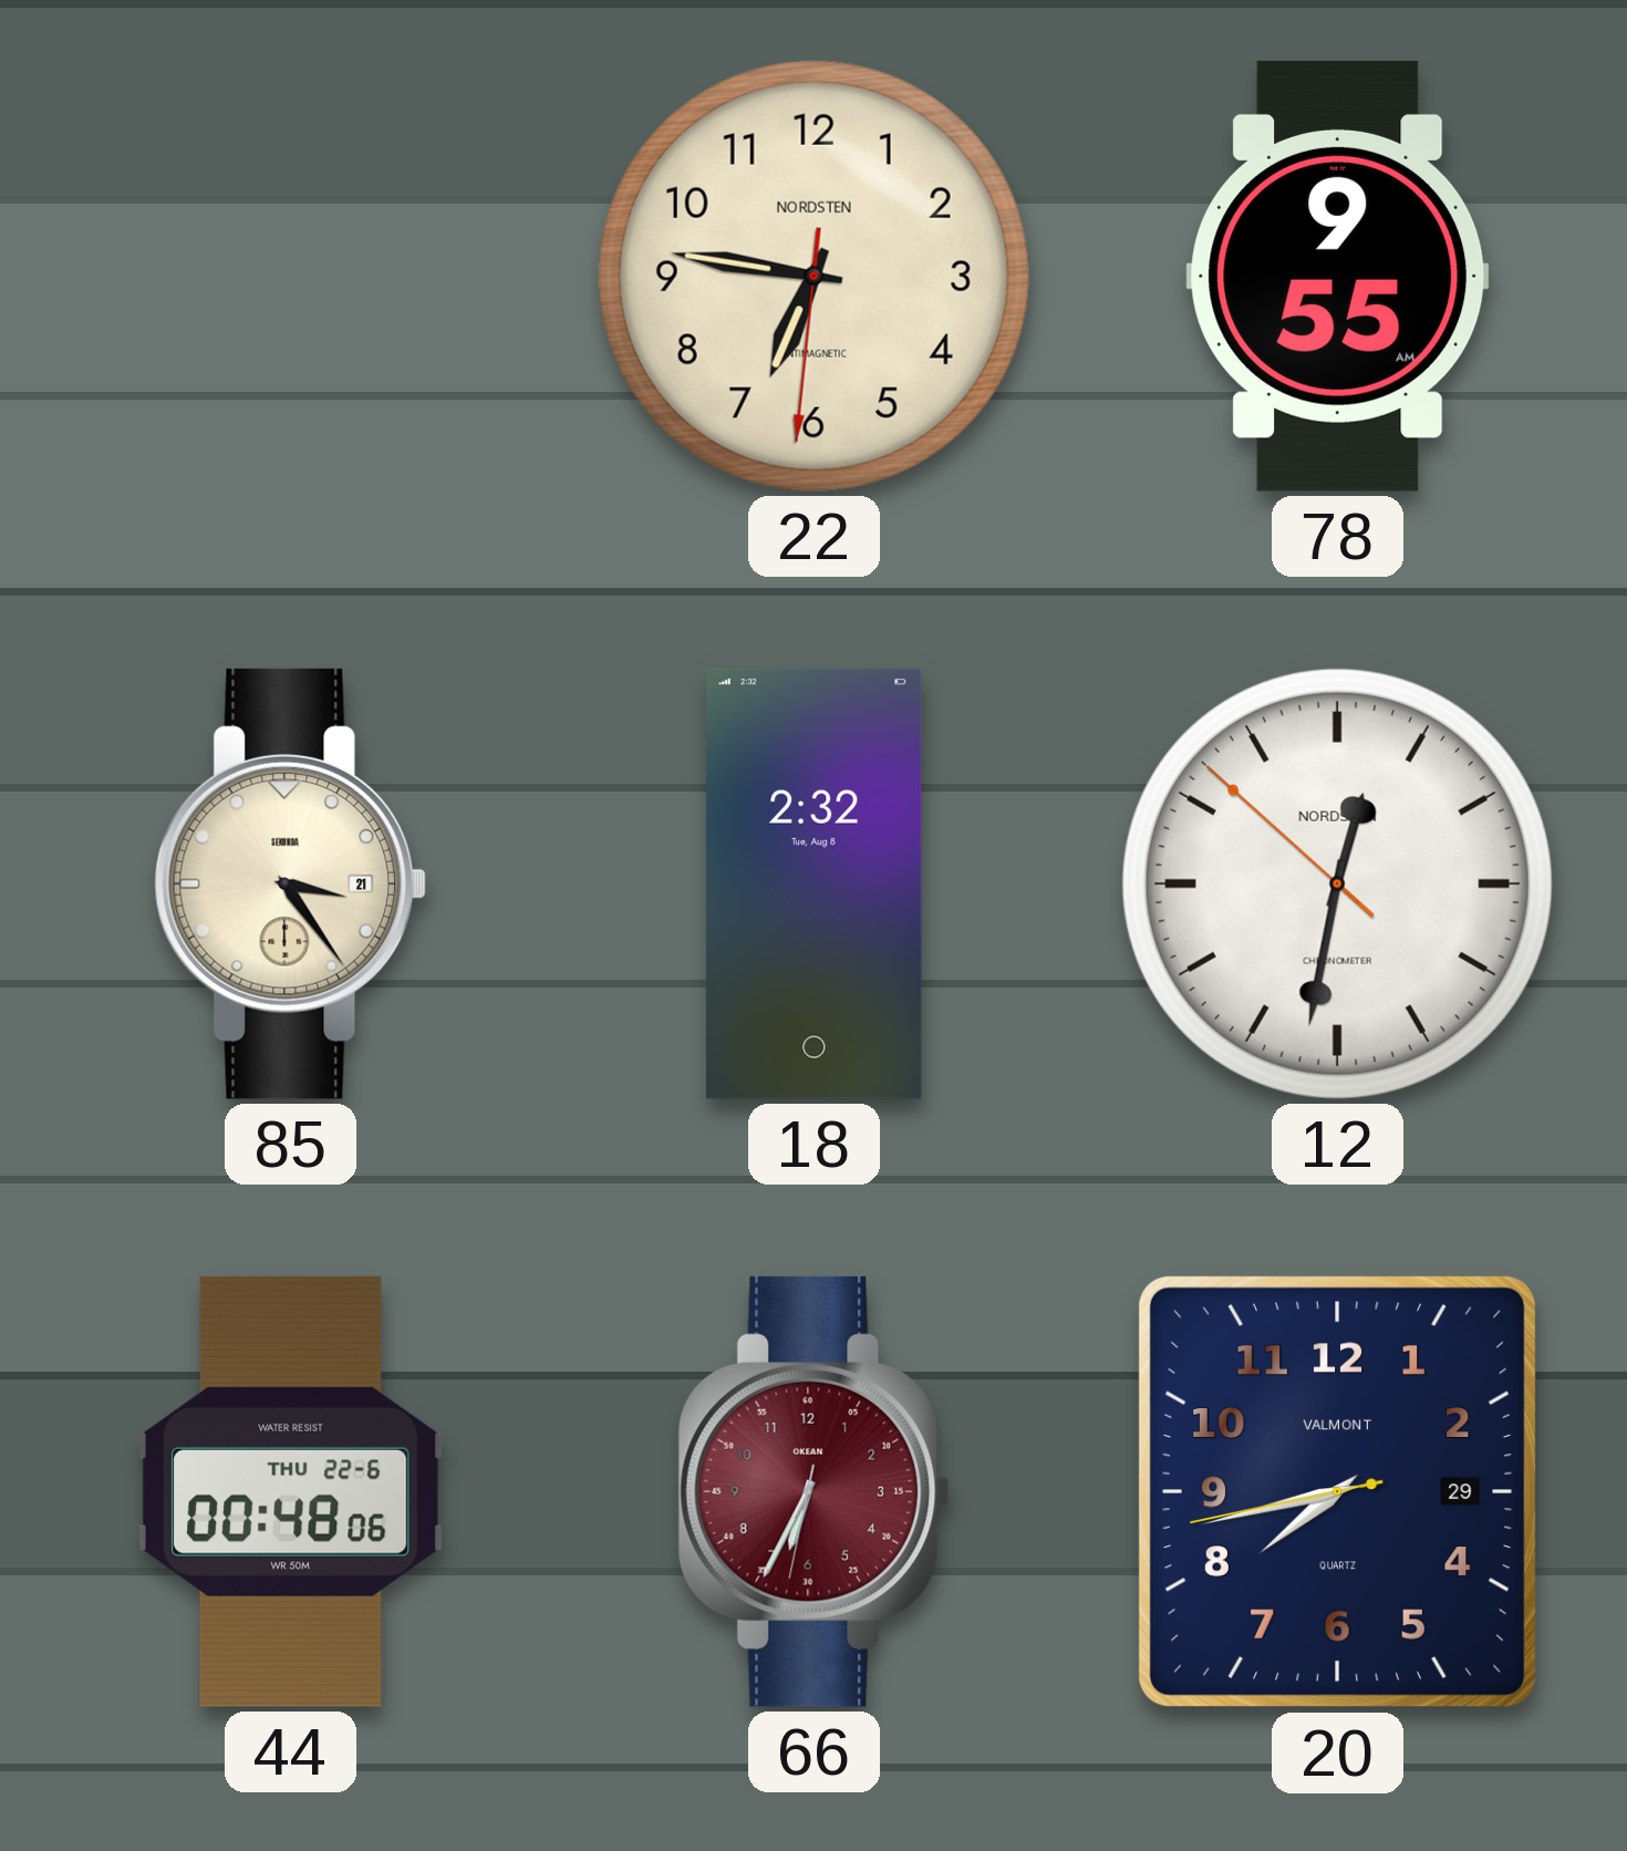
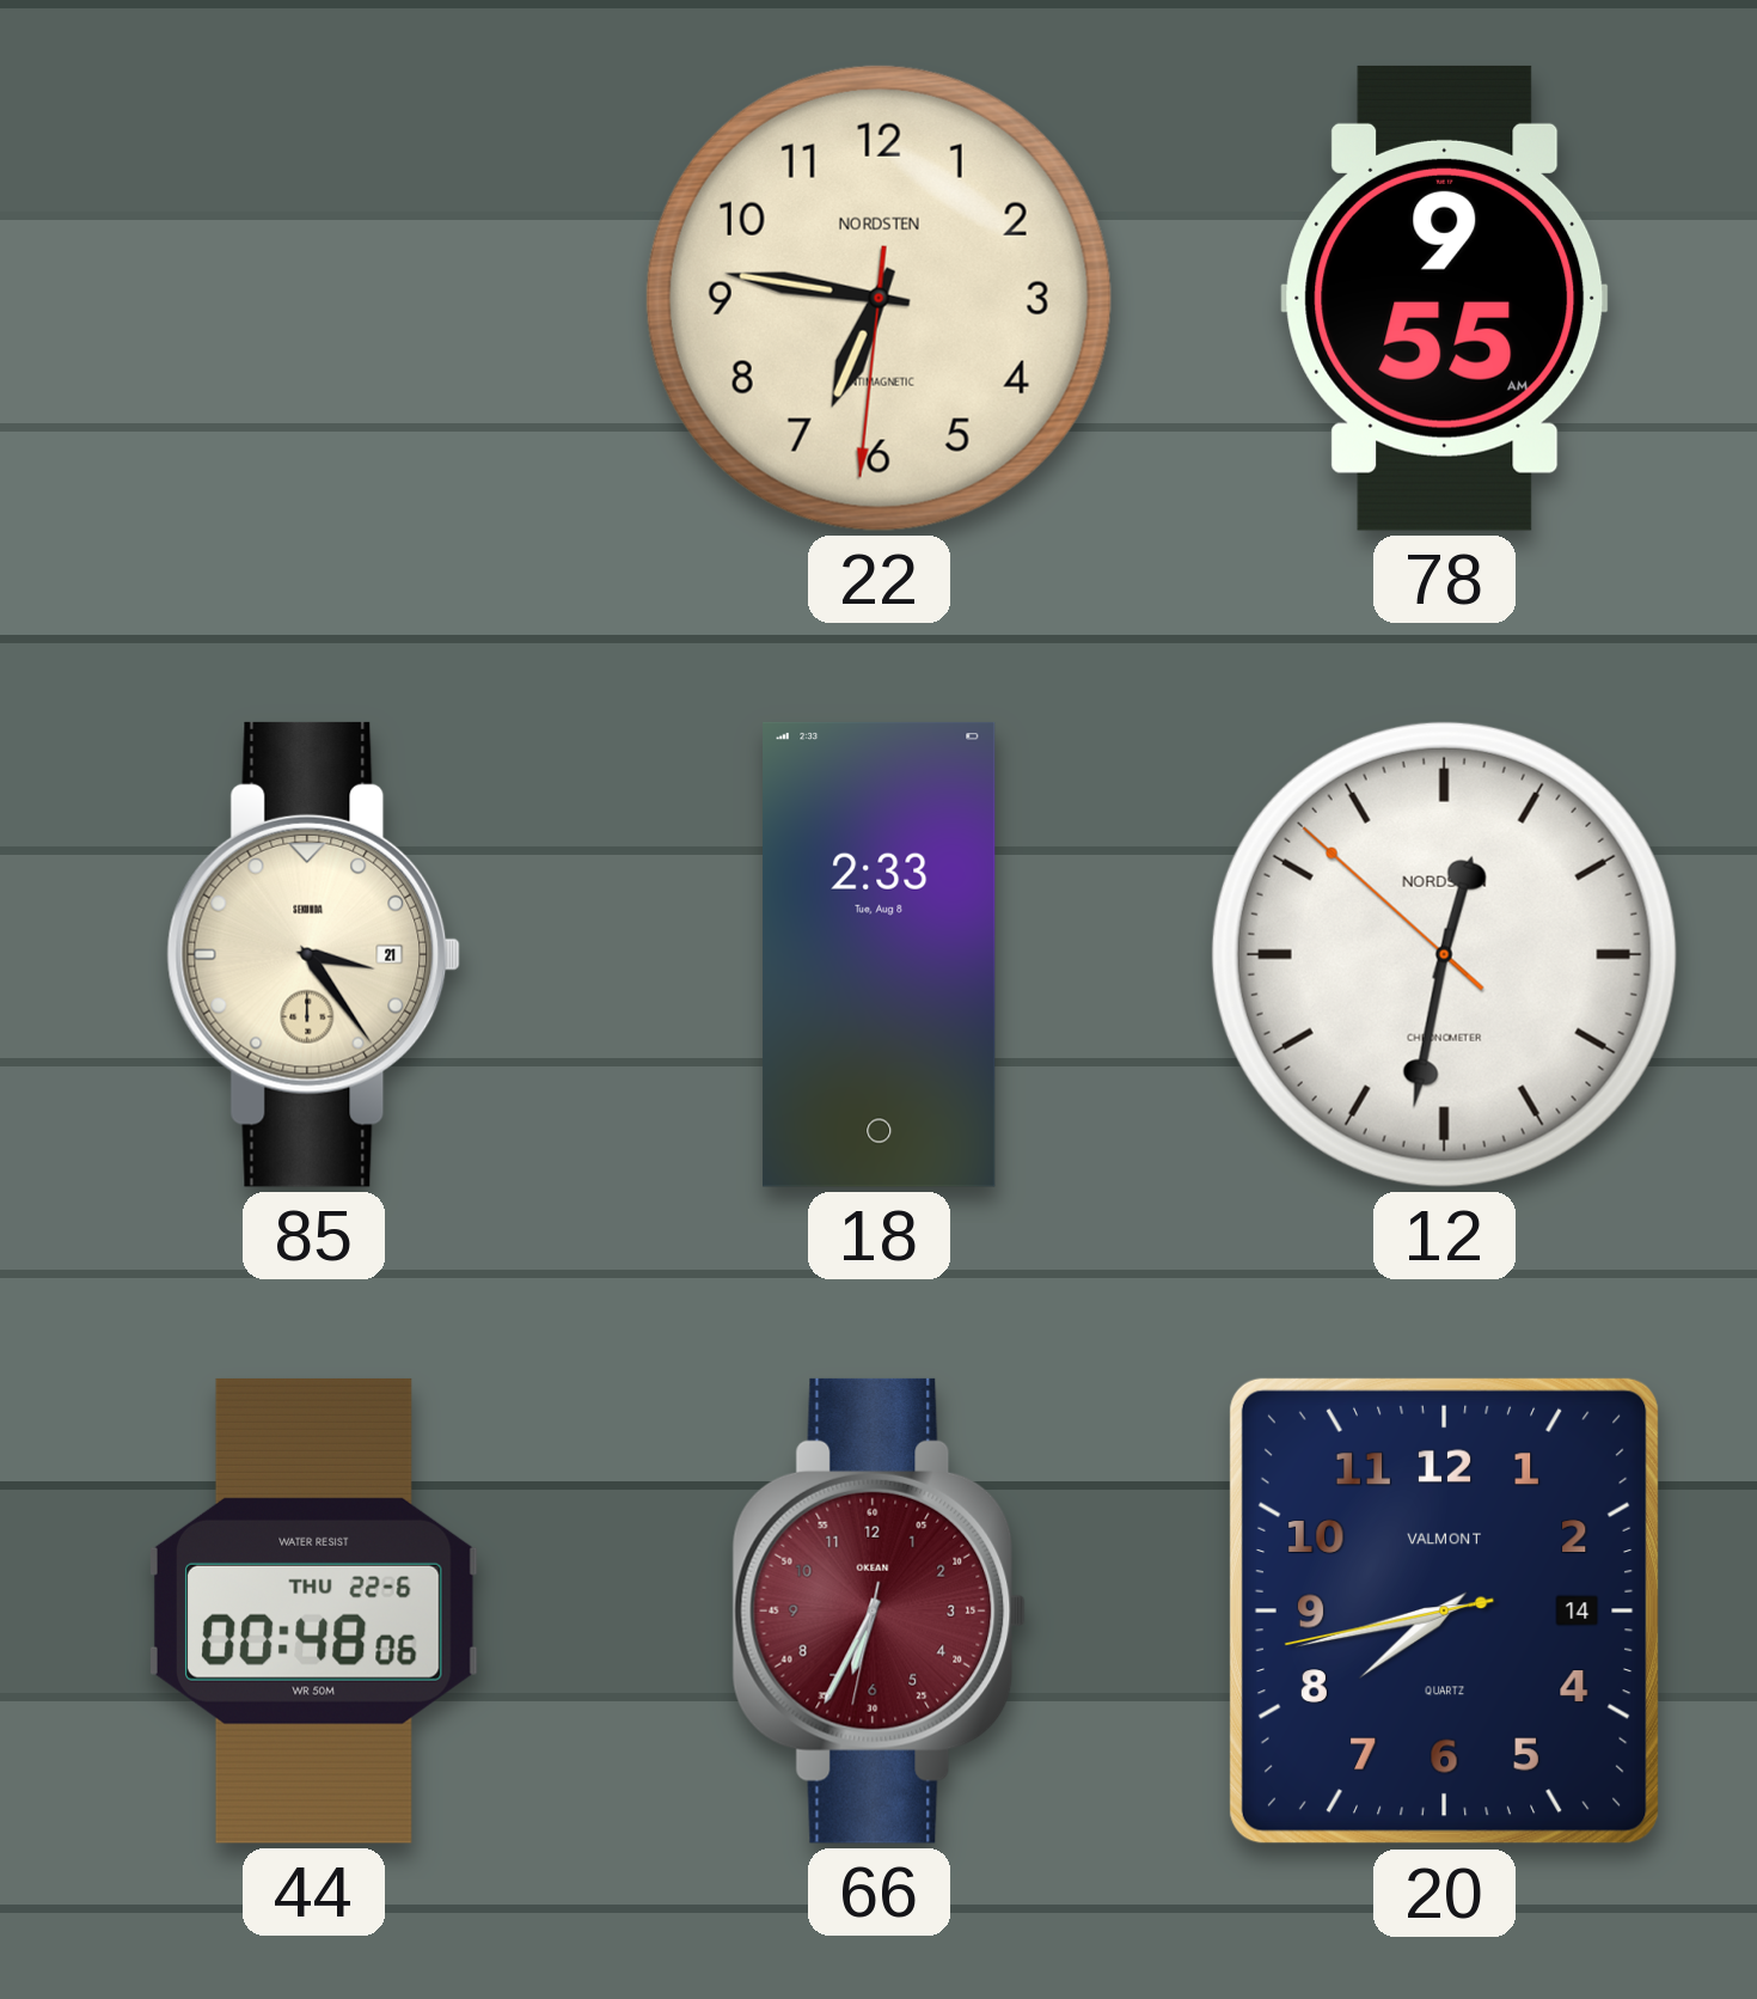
18: 2:32 -> 2:33 (880, 954)
20 date: 29 -> 14 (1444, 1610)
